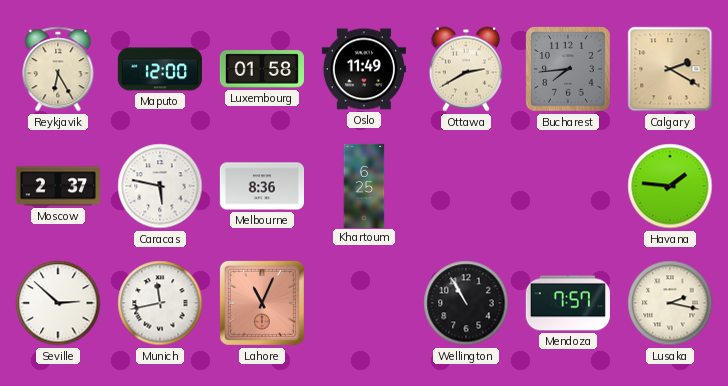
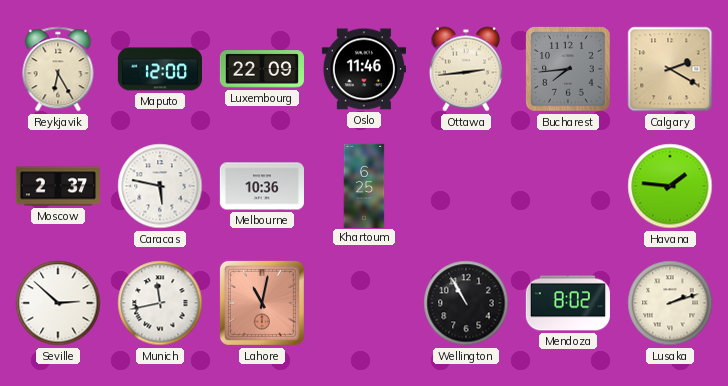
Luxembourg: 01:58 -> 22:09 (262, 69)
Oslo: 11:49 -> 11:46 (364, 69)
Ottawa: 2:40 -> 2:44 (466, 69)
Melbourne: 8:36 -> 10:36 (262, 186)
Lahore: 11:04 -> 11:02 (262, 303)
Mendoza: 7:57 -> 8:02 (568, 303)
Lusaka: 2:17 -> 2:12 (670, 303)
